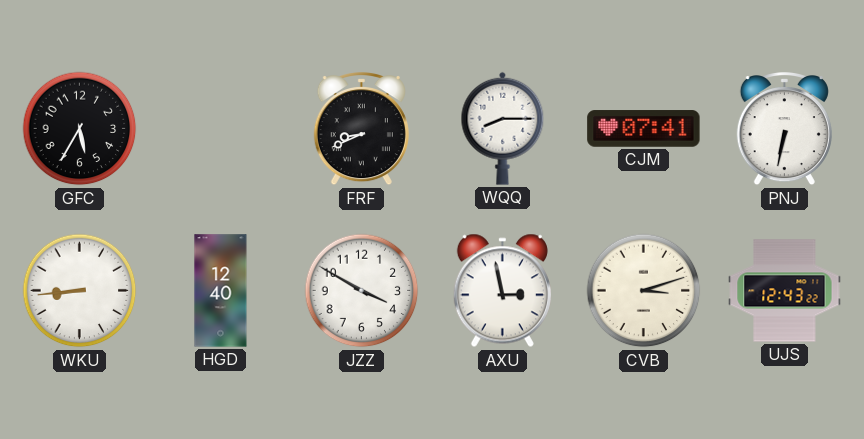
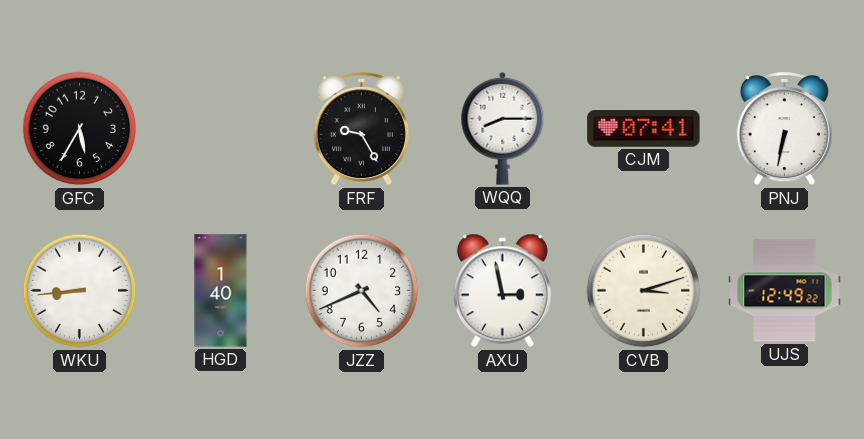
FRF: 8:41 -> 9:25 (361, 129)
HGD: 12:40 -> 1:40 (221, 291)
JZZ: 3:50 -> 4:41 (362, 291)
UJS: 12:43 -> 12:49 (785, 291)
